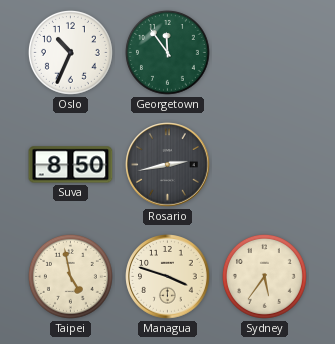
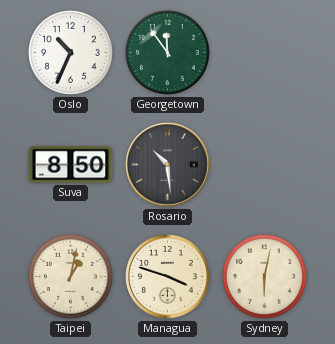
Rosario: 2:43 -> 10:29 (168, 165)
Taipei: 4:58 -> 1:02 (70, 276)
Sydney: 5:36 -> 6:02 (264, 276)
